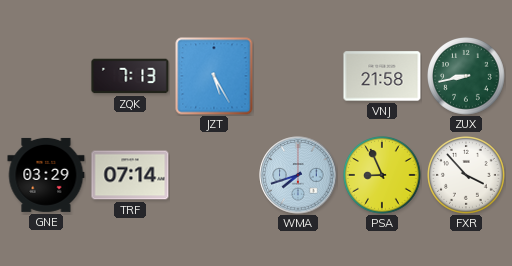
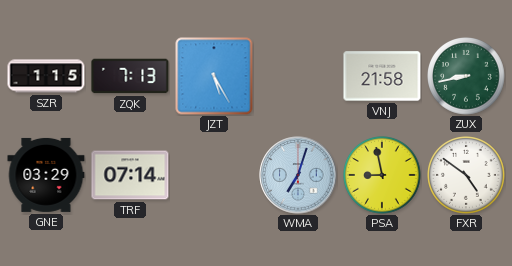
SZR: none -> 1:15 (46, 76)
WMA: 7:42 -> 7:03 (298, 175)
PSA: 8:56 -> 8:58 (383, 175)
FXR: 3:53 -> 4:51 (467, 175)
